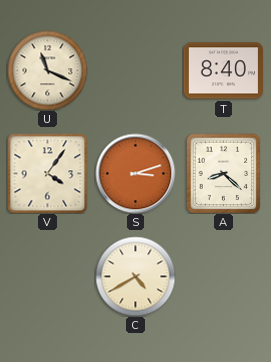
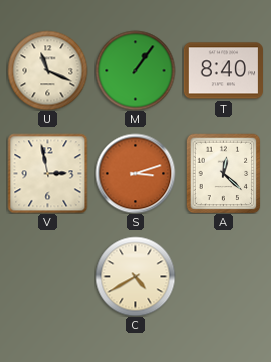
M: none -> 1:06 (135, 70)
V: 4:06 -> 2:58 (47, 173)
A: 8:22 -> 12:22 (224, 173)
